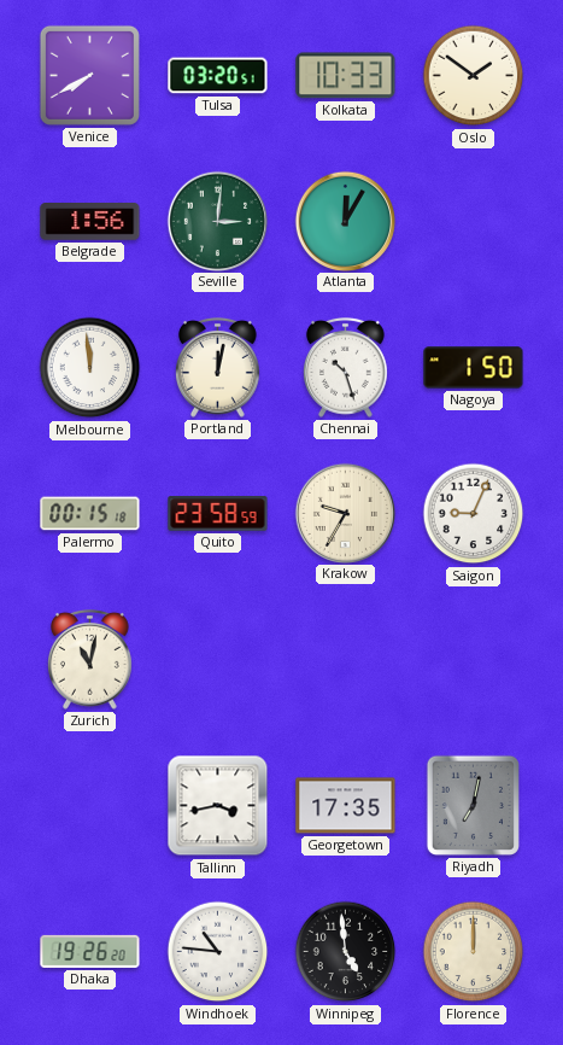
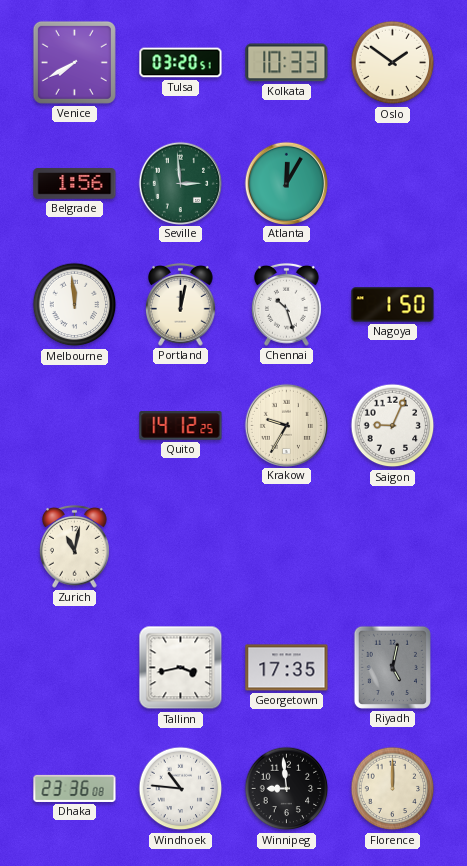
Seville: 3:01 -> 2:59 (180, 183)
Palermo: 00:15 -> none (90, 514)
Quito: 23:58 -> 14:12 (181, 426)
Riyadh: 7:02 -> 5:02 (392, 667)
Dhaka: 19:26 -> 23:36 (75, 788)
Winnipeg: 4:59 -> 8:59 (287, 789)
